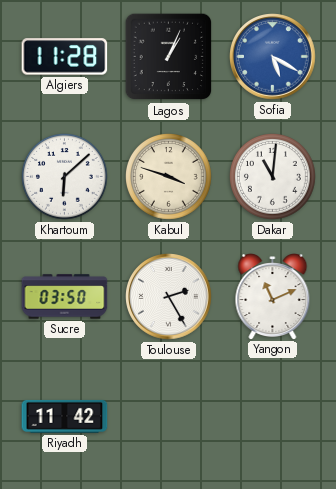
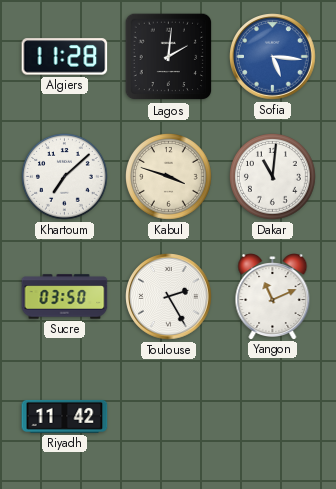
Lagos: 1:04 -> 2:01 (169, 57)
Sofia: 5:20 -> 5:16 (273, 57)
Khartoum: 6:08 -> 7:08 (65, 177)
